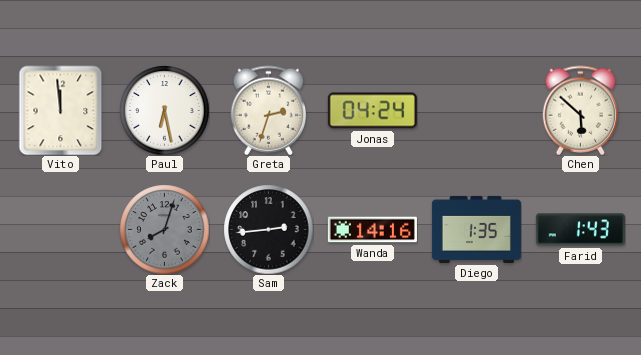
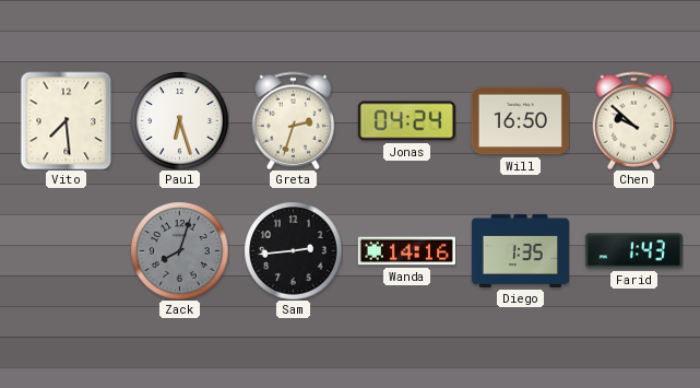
Vito: 11:59 -> 7:29 (67, 120)
Paul: 6:28 -> 6:27 (179, 120)
Will: none -> 16:50 (520, 121)
Chen: 5:52 -> 9:52 (634, 120)
